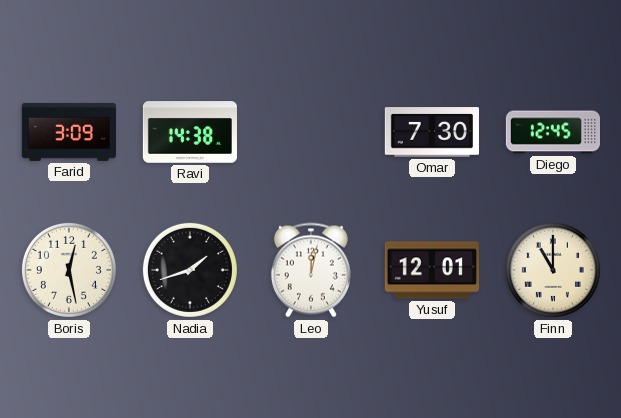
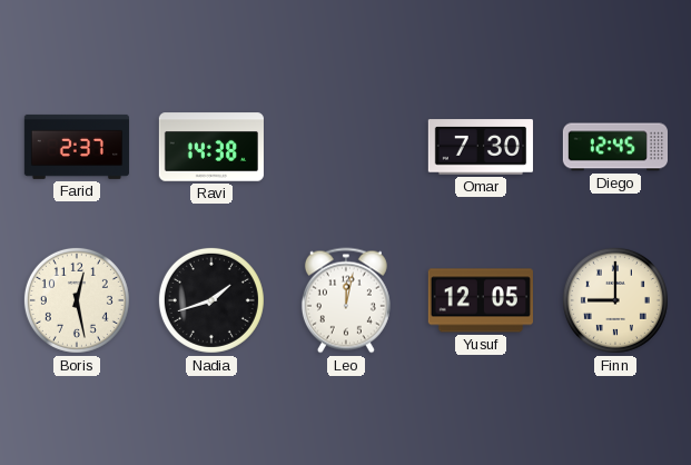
Farid: 3:09 -> 2:37 (77, 147)
Yusuf: 12:01 -> 12:05 (481, 300)
Finn: 11:00 -> 9:00 (615, 300)
